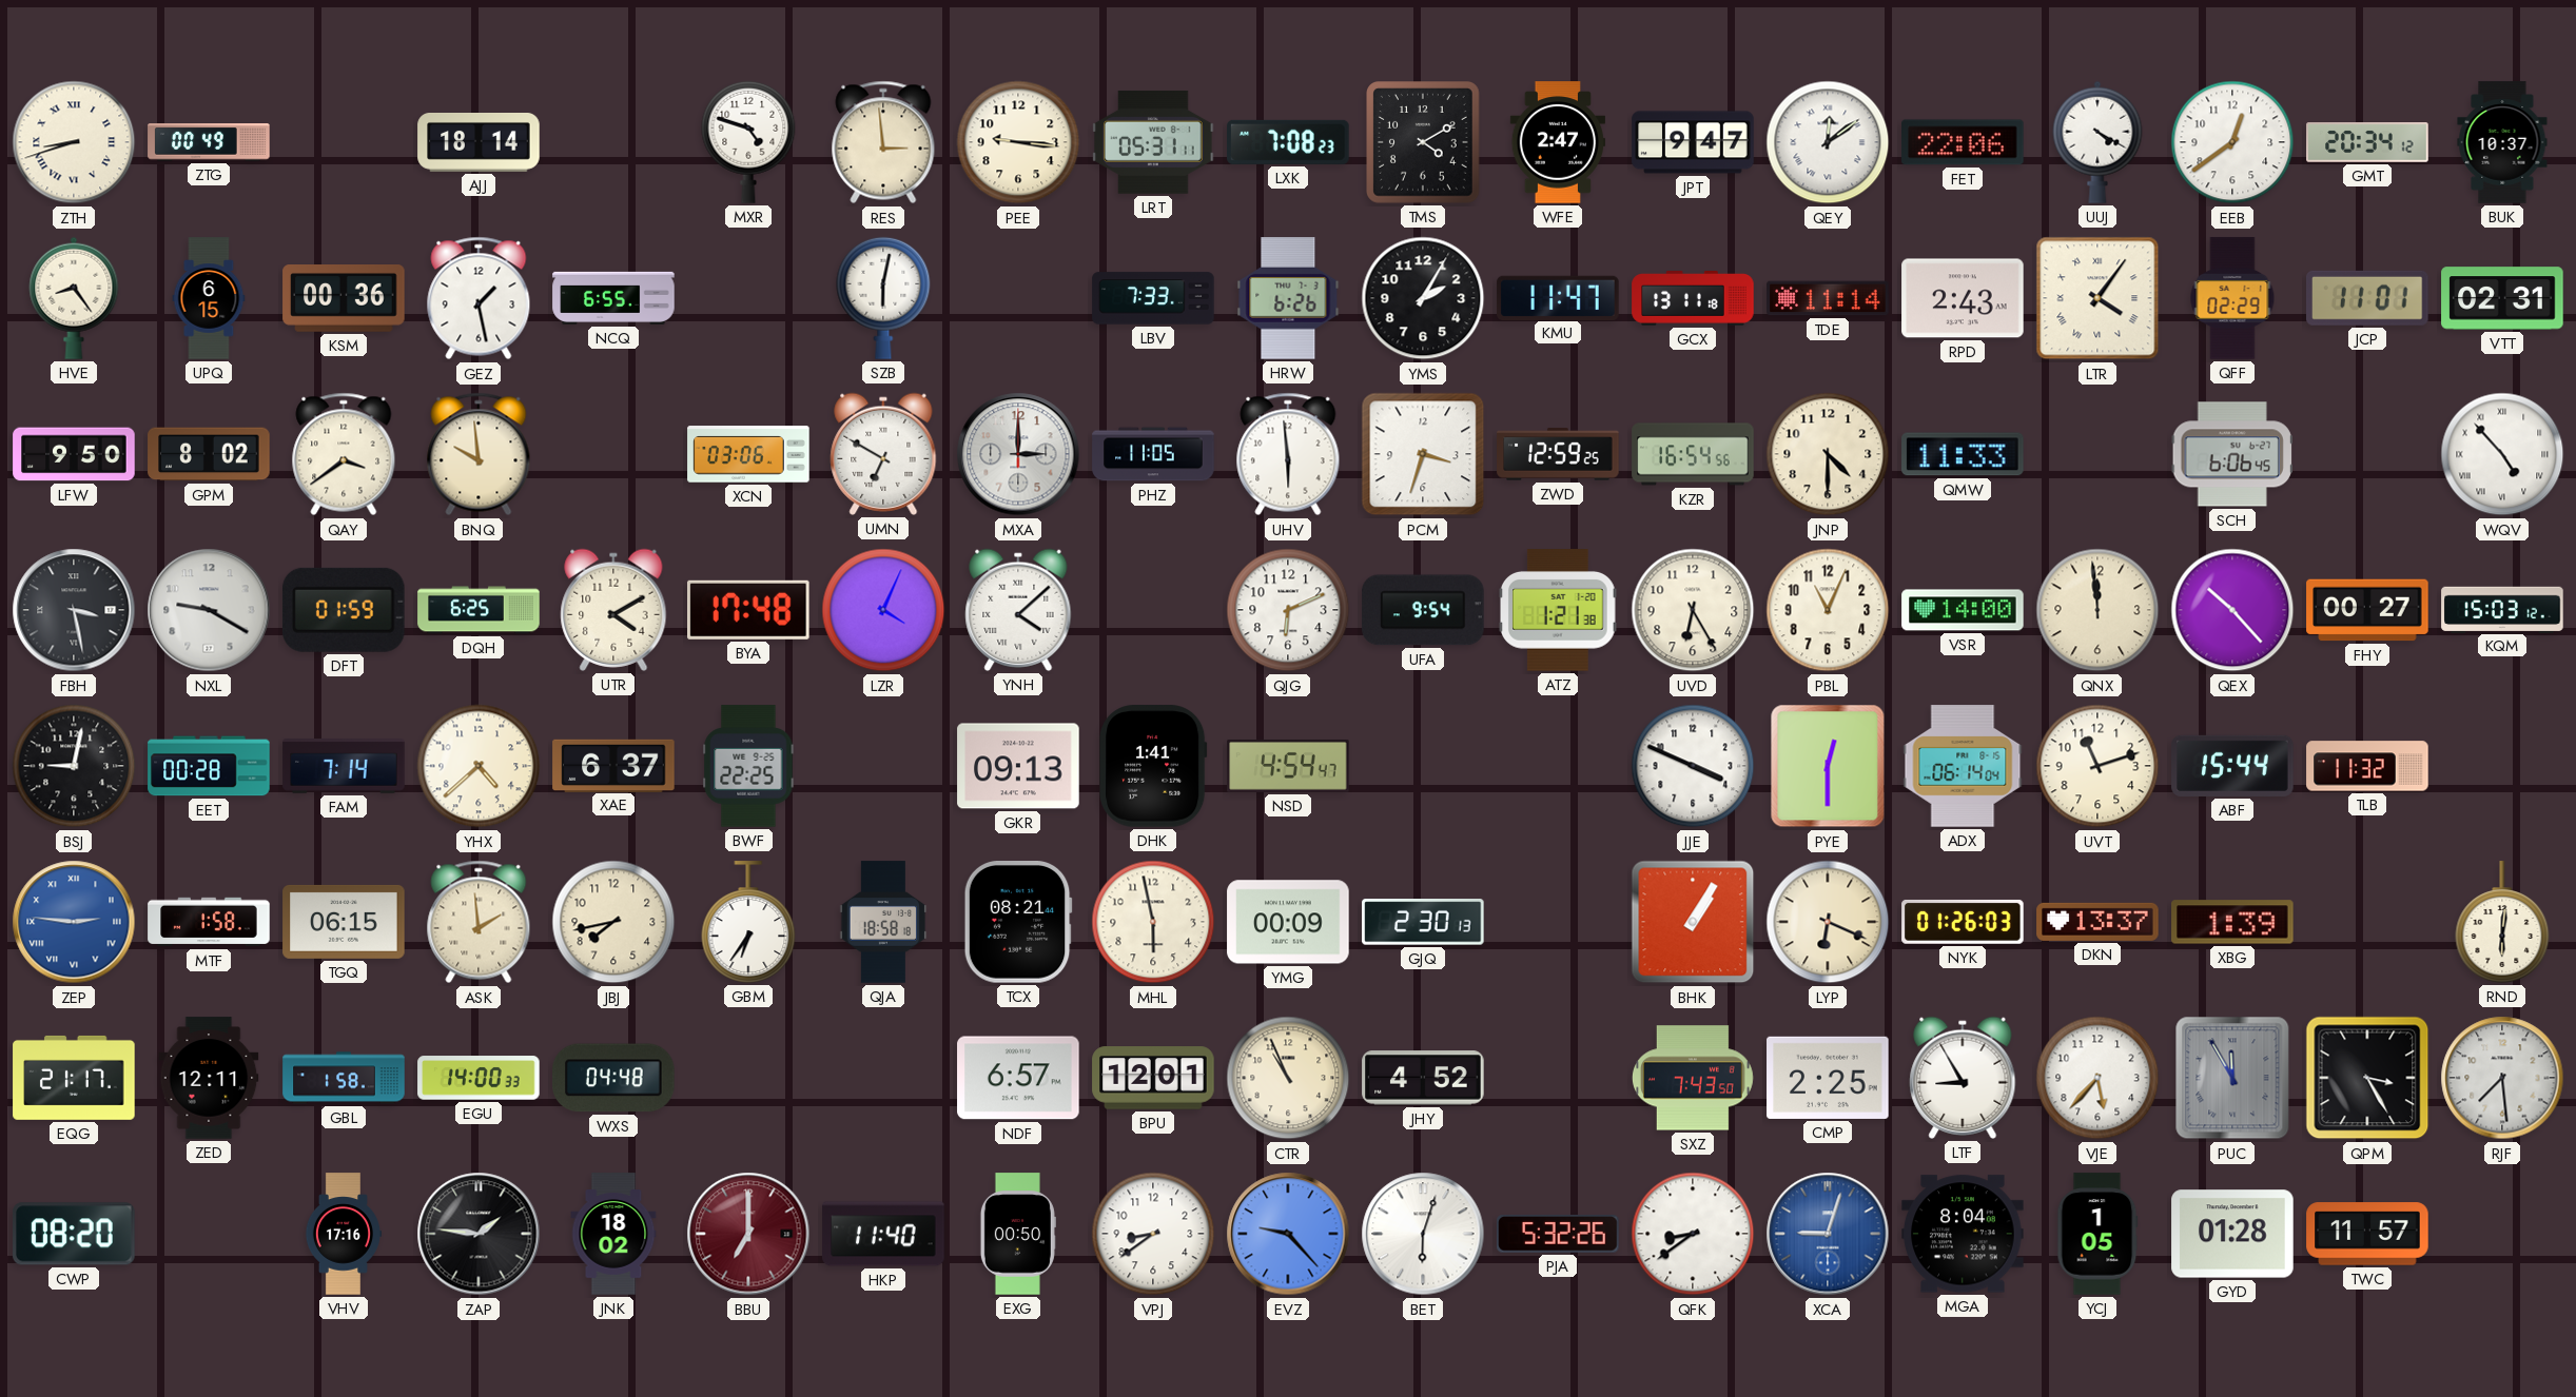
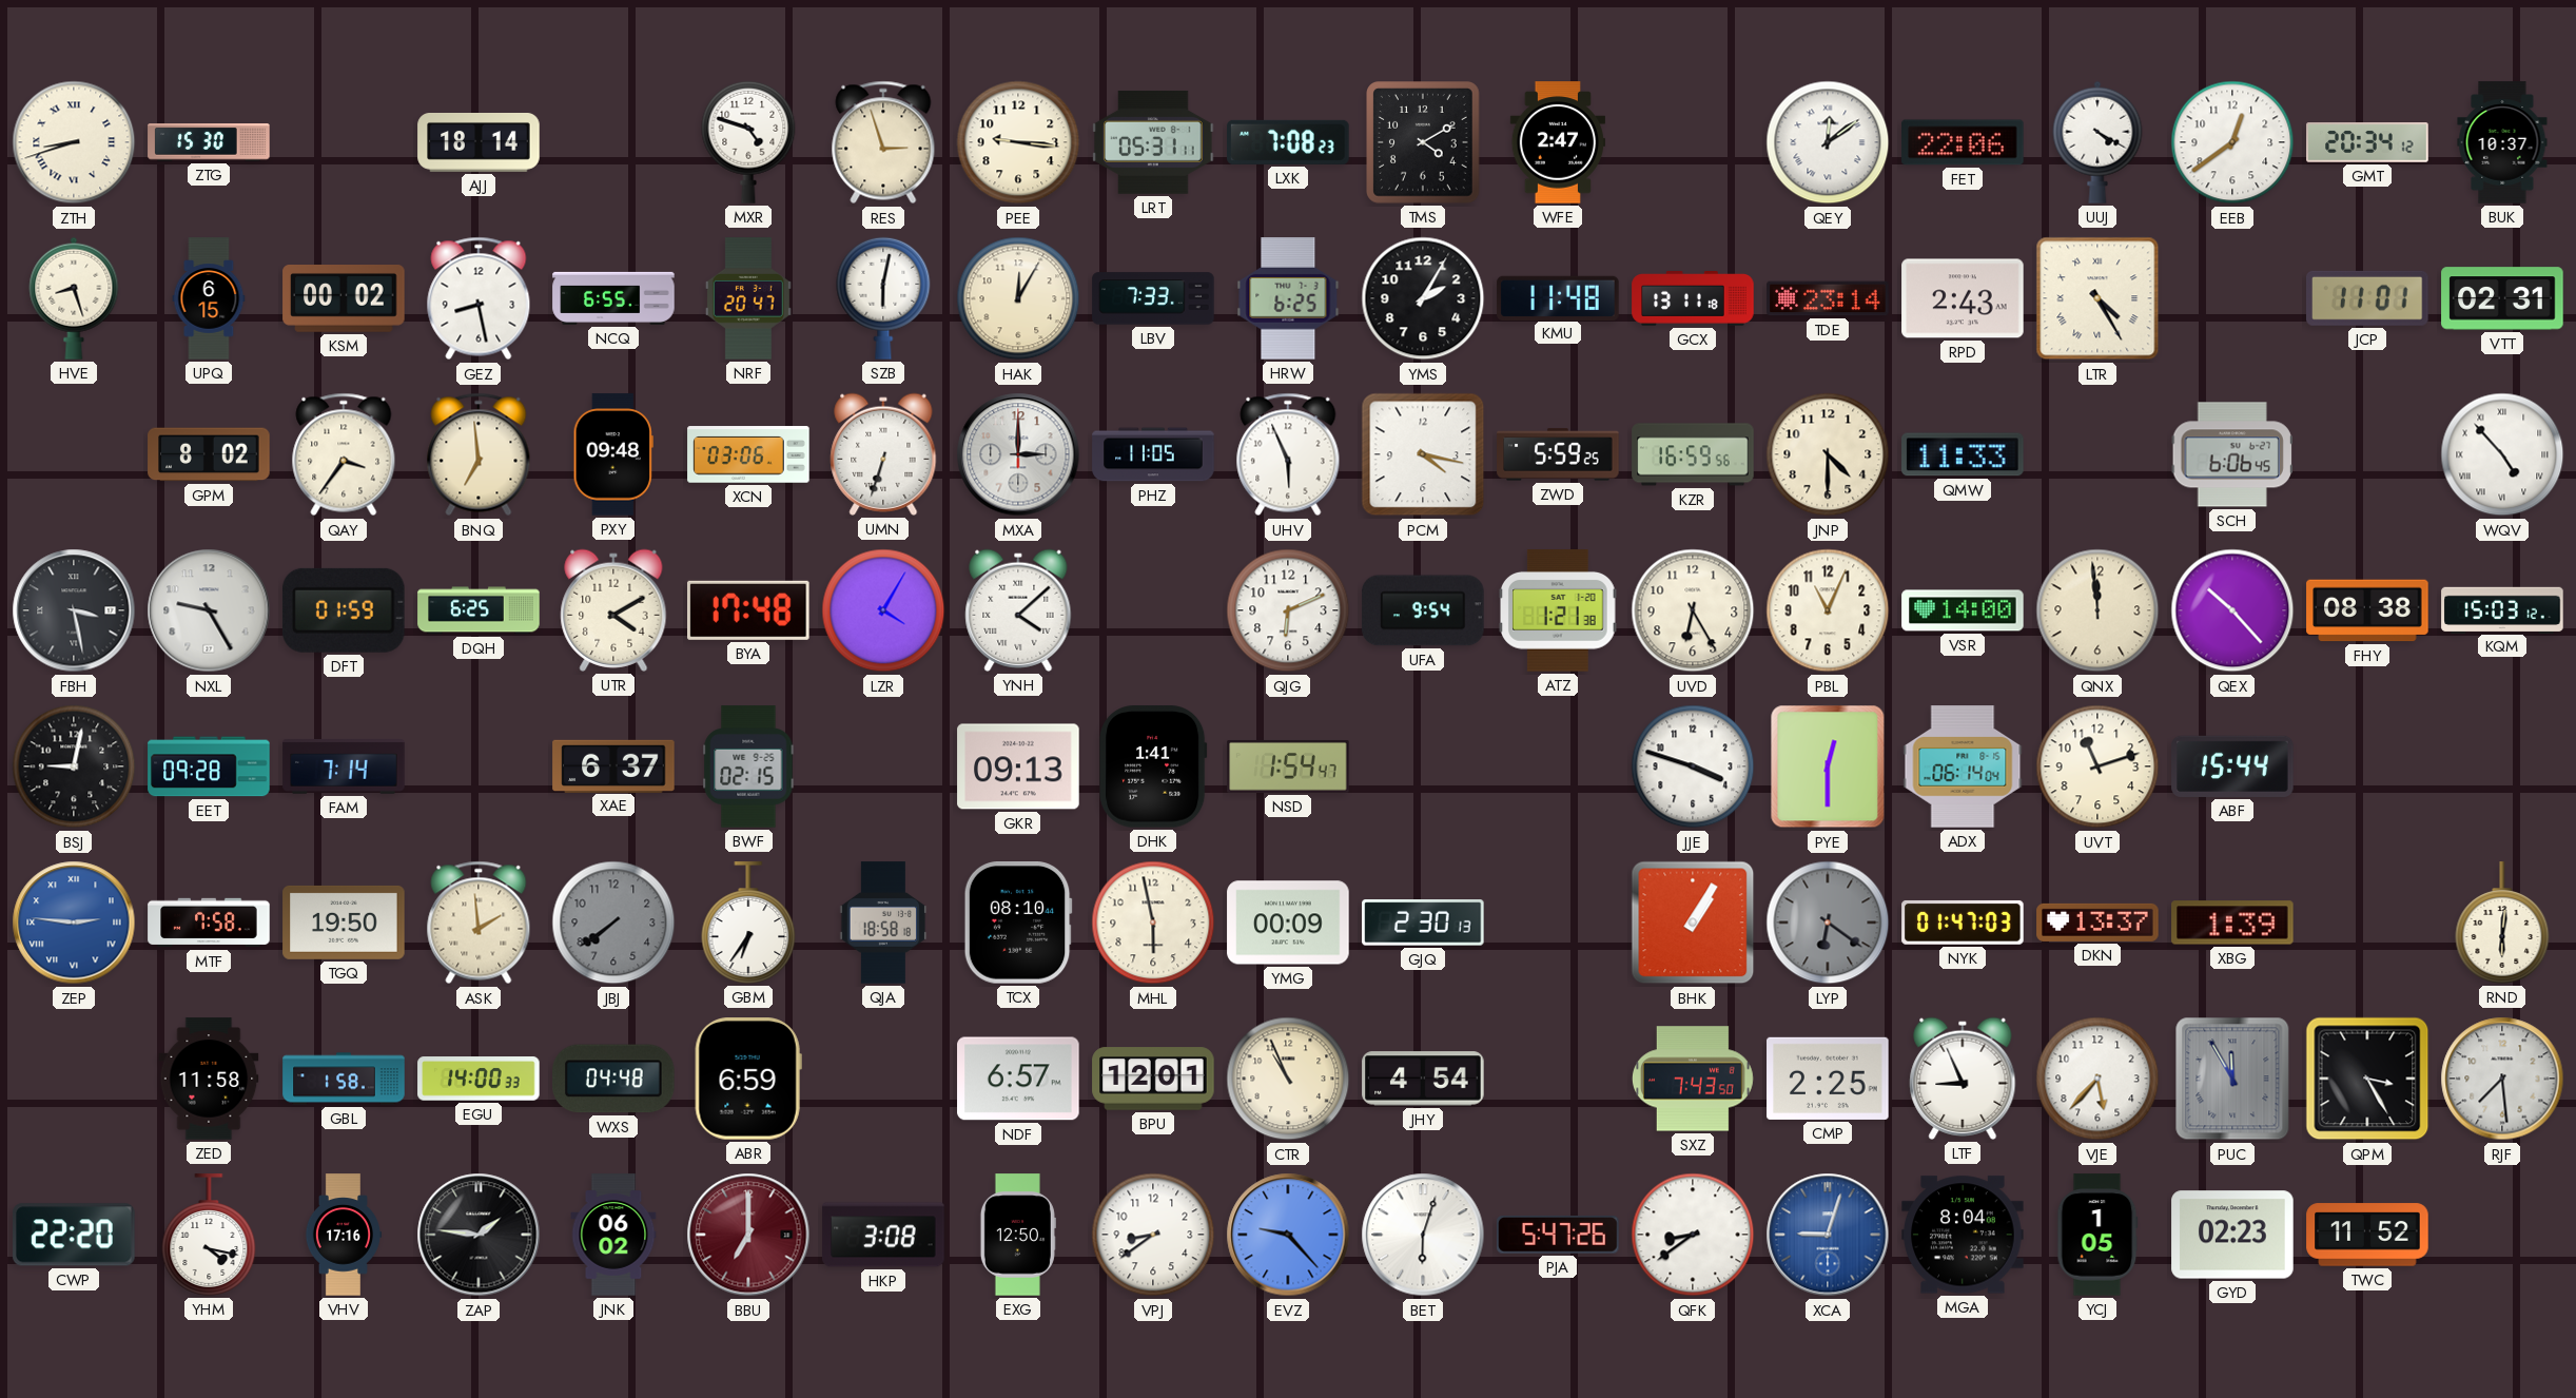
ZTG: 00:49 -> 15:30 (209, 142)
RES: 2:59 -> 2:57 (883, 142)
JPT: 9:47 -> none (1693, 142)
HVE: 8:24 -> 8:27 (74, 298)
KSM: 00:36 -> 00:02 (344, 299)
GEZ: 1:28 -> 8:28 (479, 298)
NRF: none -> 20:47 (748, 298)
HAK: none -> 12:05 (1018, 298)
HRW: 6:26 -> 6:25 (1288, 298)
KMU: 11:47 -> 11:48 (1558, 297)
TDE: 11:14 -> 23:14 (1828, 298)
LTR: 4:06 -> 4:25 (2097, 298)
QFF: 02:29 -> none (2232, 298)
LFW: 9:50 -> none (74, 454)
QAY: 3:39 -> 3:36 (344, 454)
BNQ: 9:59 -> 6:59 (479, 454)
PXY: none -> 09:48 (613, 454)
UMN: 6:50 -> 6:33 (883, 454)
UHV: 5:59 -> 5:56 (1288, 454)
PCM: 3:33 -> 4:17 (1423, 454)
ZWD: 12:59 -> 5:59 (1558, 454)
KZR: 16:54 -> 16:59 (1693, 454)
NXL: 9:20 -> 9:25 (209, 610)
LZR: 4:04 -> 4:05 (883, 610)
FHY: 00:27 -> 08:38 (2367, 610)
EET: 00:28 -> 09:28 (209, 766)
YHX: 4:38 -> none (479, 766)
BWF: 22:25 -> 02:15 (748, 766)
NSD: 4:54 -> 1:54 (1288, 766)
JJE: 3:49 -> 3:48 (1693, 766)
TLB: 11:32 -> none (2367, 766)
MTF: 1:58 -> 7:58 (209, 923)
TGQ: 06:15 -> 19:50 (344, 923)
JBJ: 7:43 -> 7:39 (613, 923)
JBJ dial: cream -> grey (613, 923)
TCX: 08:21 -> 08:10 (1018, 923)
LYP: 6:19 -> 6:21 (1828, 923)
LYP dial: cream -> grey (1828, 923)
NYK: 01:26 -> 01:47 (1963, 923)
EQG: 21:17 -> none (74, 1078)
ZED: 12:11 -> 11:58 (209, 1079)
ABR: none -> 6:59 (748, 1079)
JHY: 4:52 -> 4:54 (1423, 1079)
LTF: 8:55 -> 8:56 (1963, 1079)
CWP: 08:20 -> 22:20 (74, 1235)
YHM: none -> 4:17 (209, 1235)
JNK: 18:02 -> 06:02 (613, 1235)
HKP: 11:40 -> 3:08 (883, 1235)
EXG: 00:50 -> 12:50 (1018, 1235)
PJA: 5:32 -> 5:47 (1558, 1235)
GYD: 01:28 -> 02:23 (2232, 1235)
TWC: 11:57 -> 11:52 (2367, 1235)
